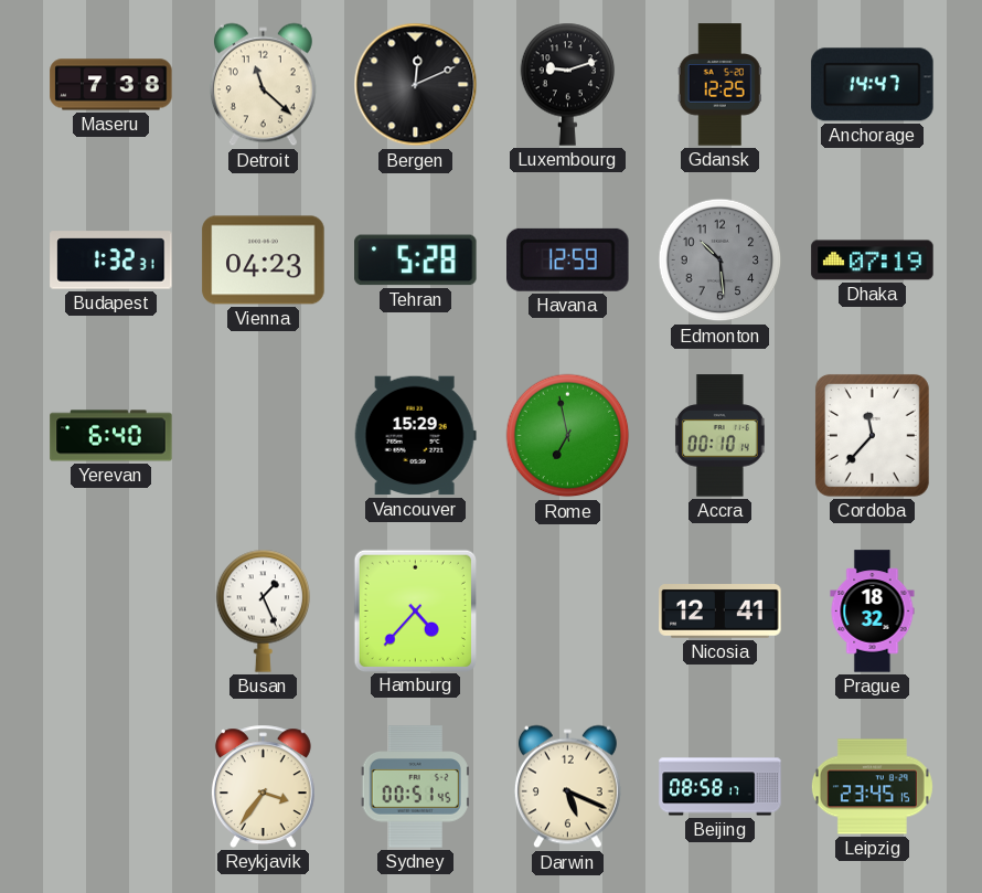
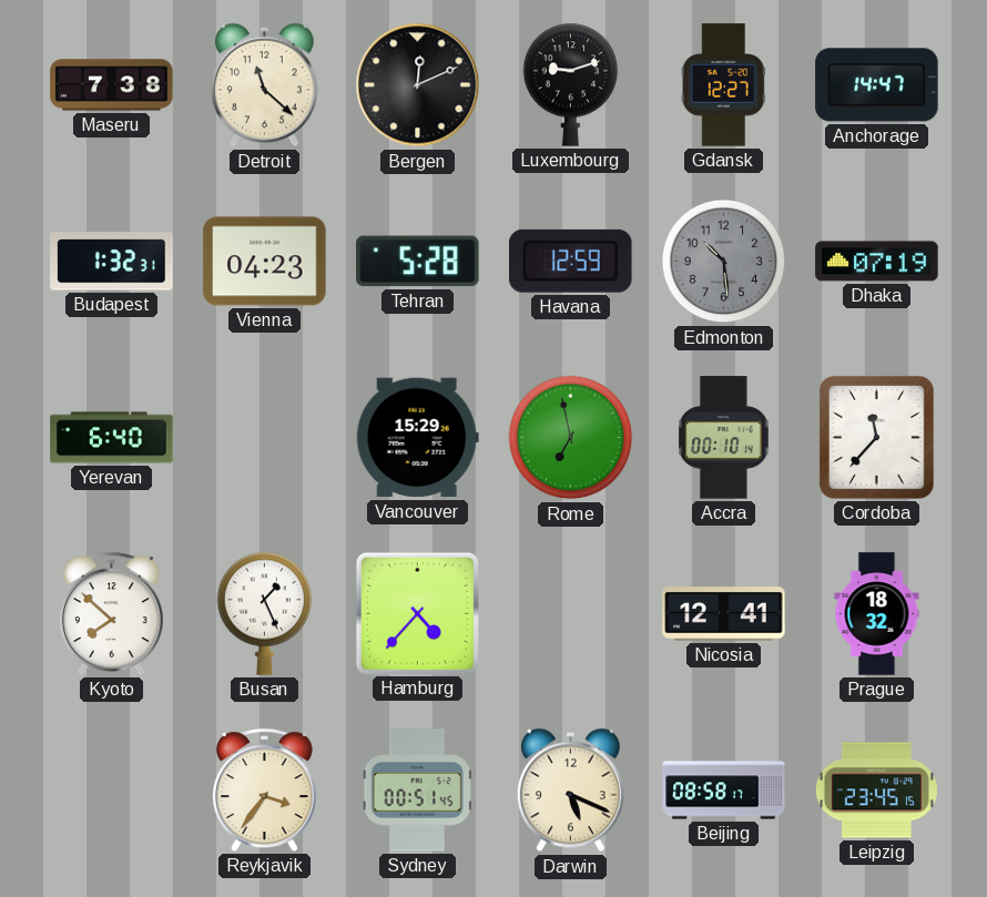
Gdansk: 12:25 -> 12:27 (723, 85)
Kyoto: none -> 7:52 (111, 613)
